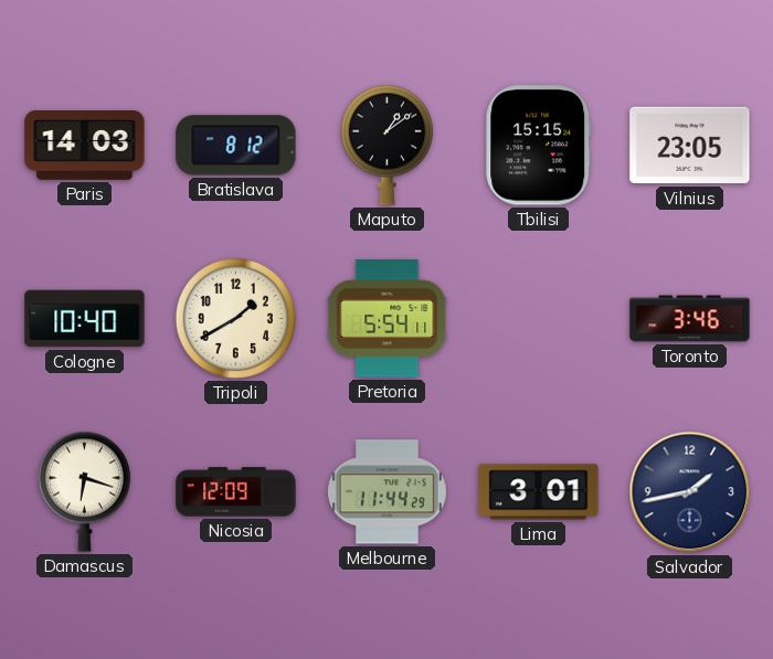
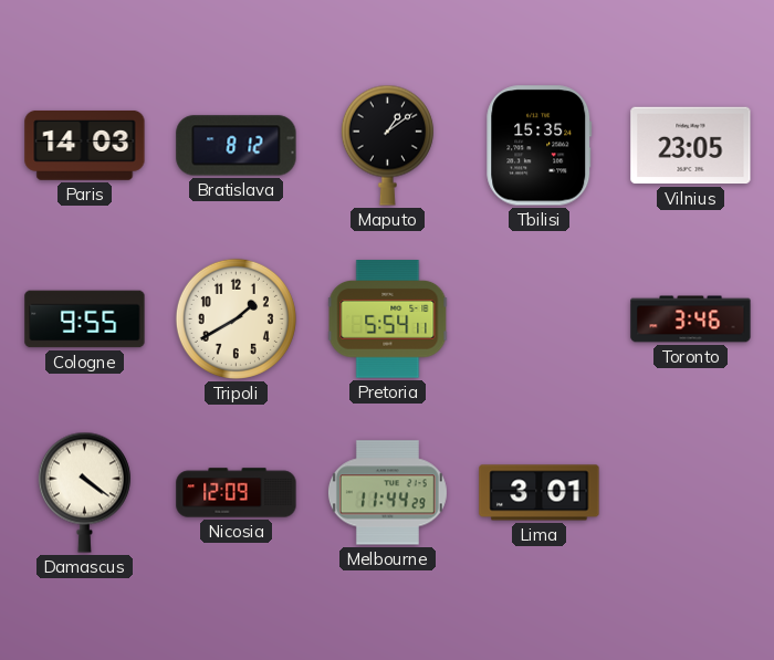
Tbilisi: 15:15 -> 15:35 (540, 146)
Cologne: 10:40 -> 9:55 (85, 319)
Damascus: 6:18 -> 4:21 (84, 492)
Salvador: 1:43 -> none (690, 492)
